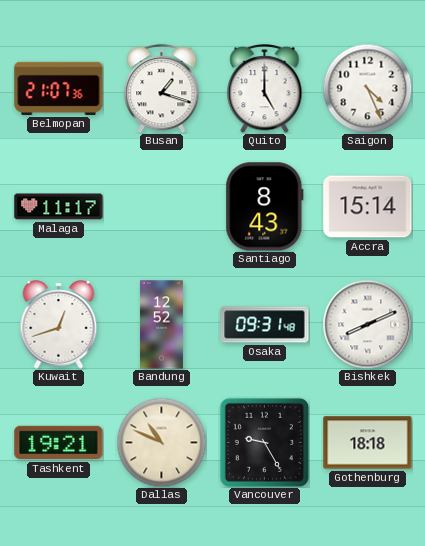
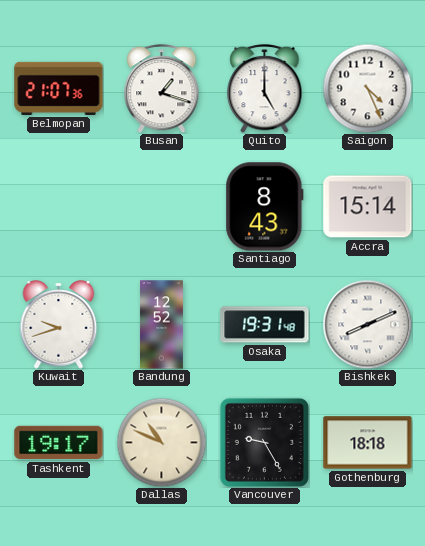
Malaga: 11:17 -> none (59, 207)
Kuwait: 12:42 -> 9:42 (59, 325)
Osaka: 09:31 -> 19:31 (265, 325)
Tashkent: 19:21 -> 19:17 (59, 443)
